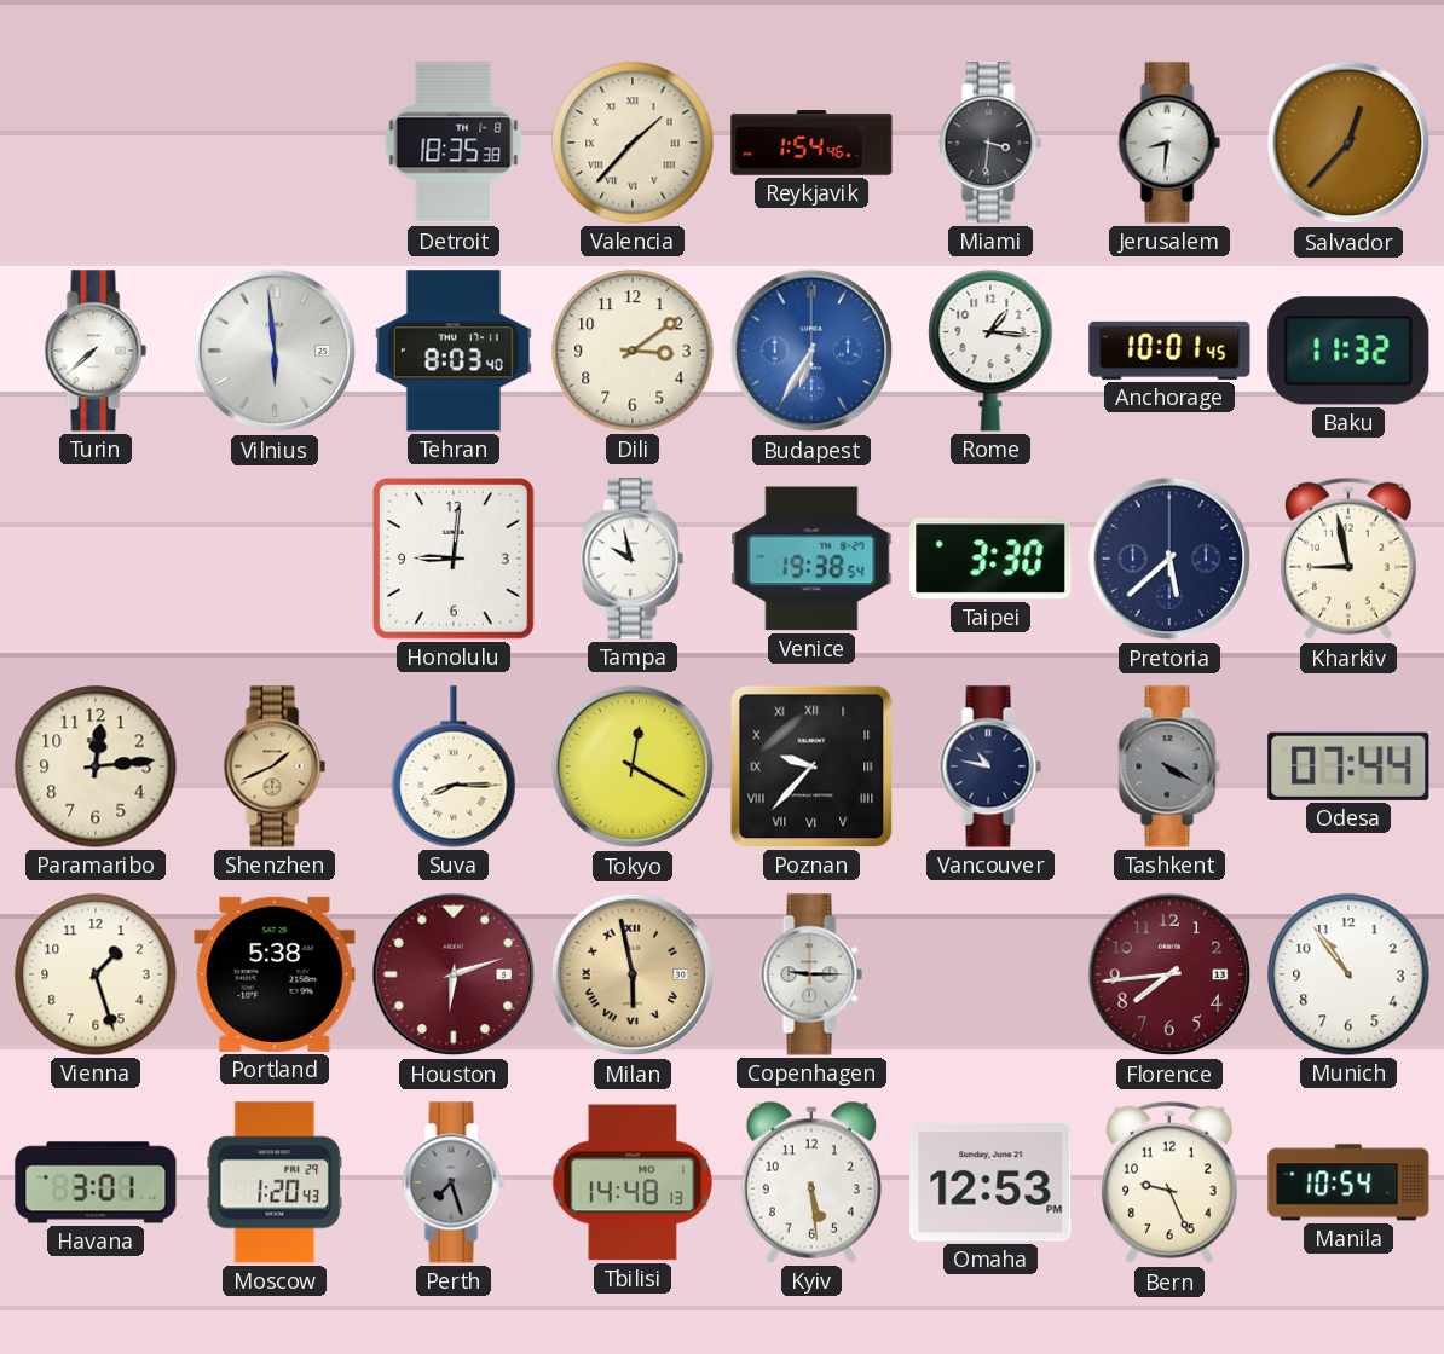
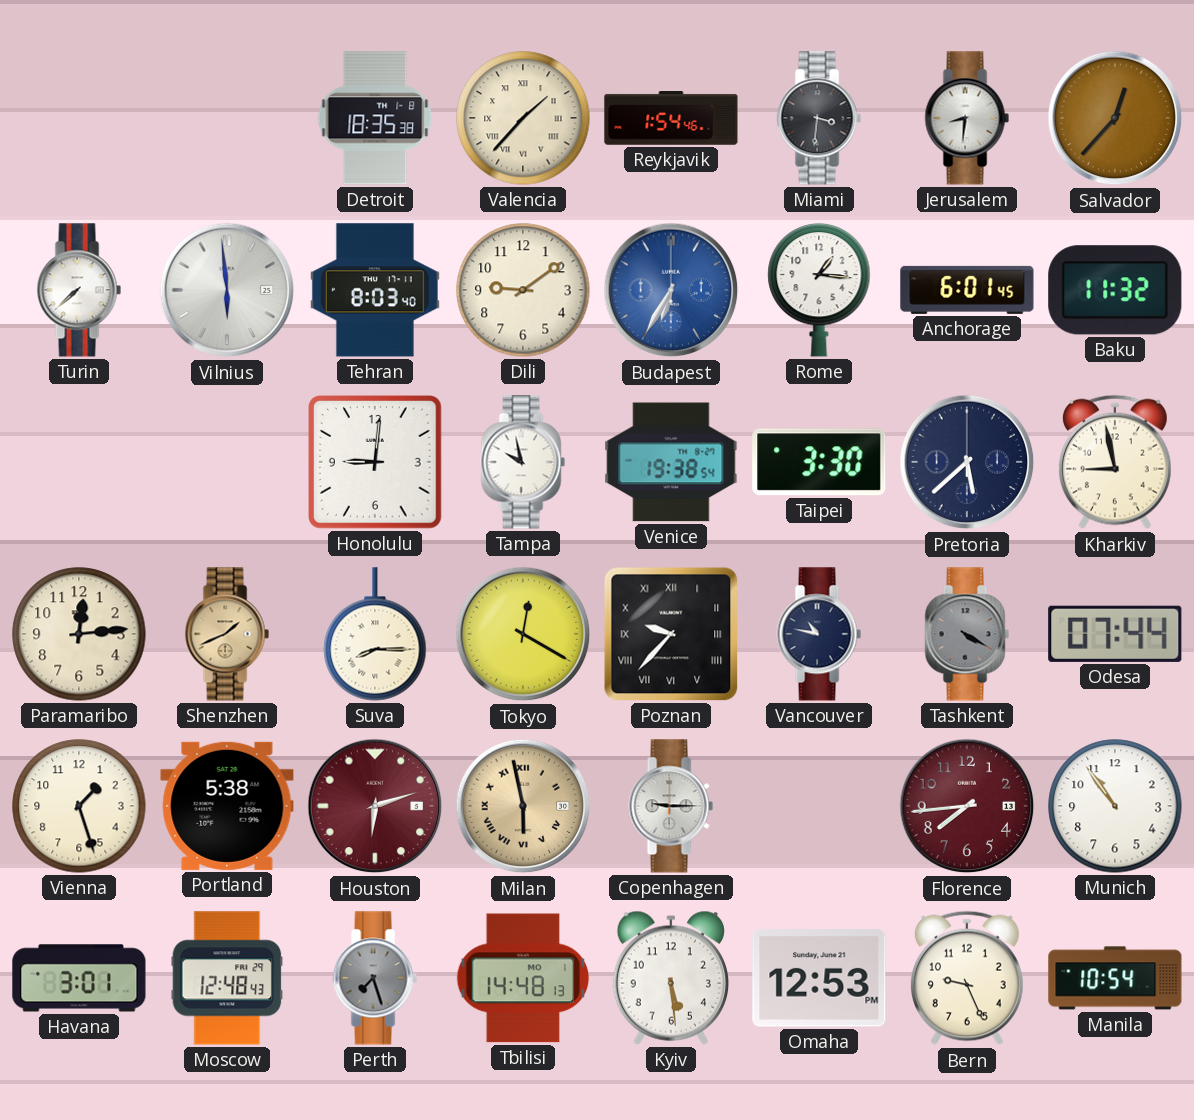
Dili: 3:09 -> 9:09 (523, 290)
Anchorage: 10:01 -> 6:01 (967, 290)
Moscow: 1:20 -> 12:48 (227, 978)
